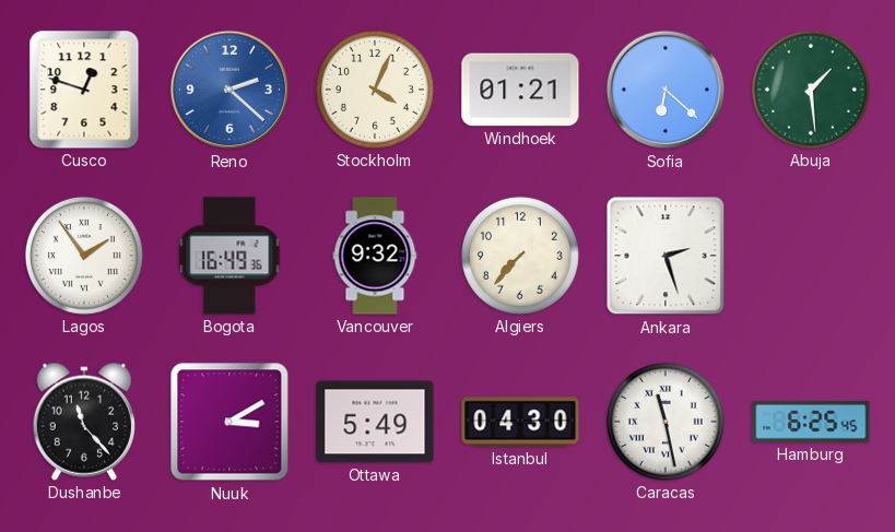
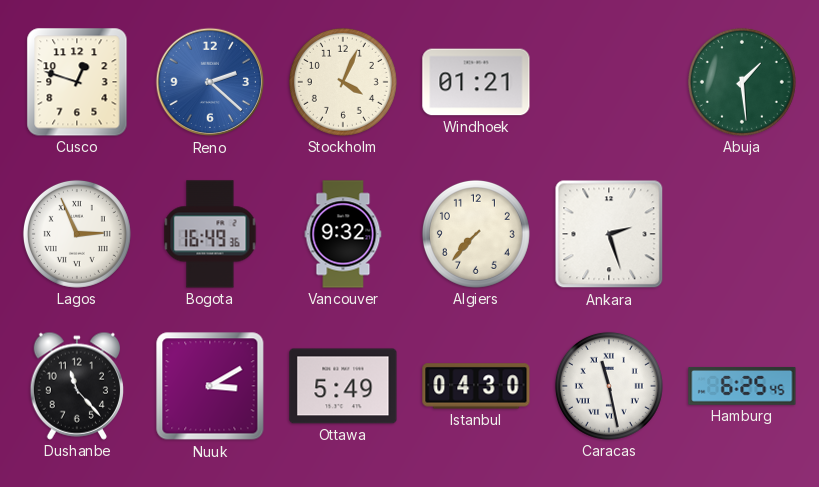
Sofia: 6:22 -> none (666, 90)
Lagos: 1:54 -> 2:56 (77, 234)
